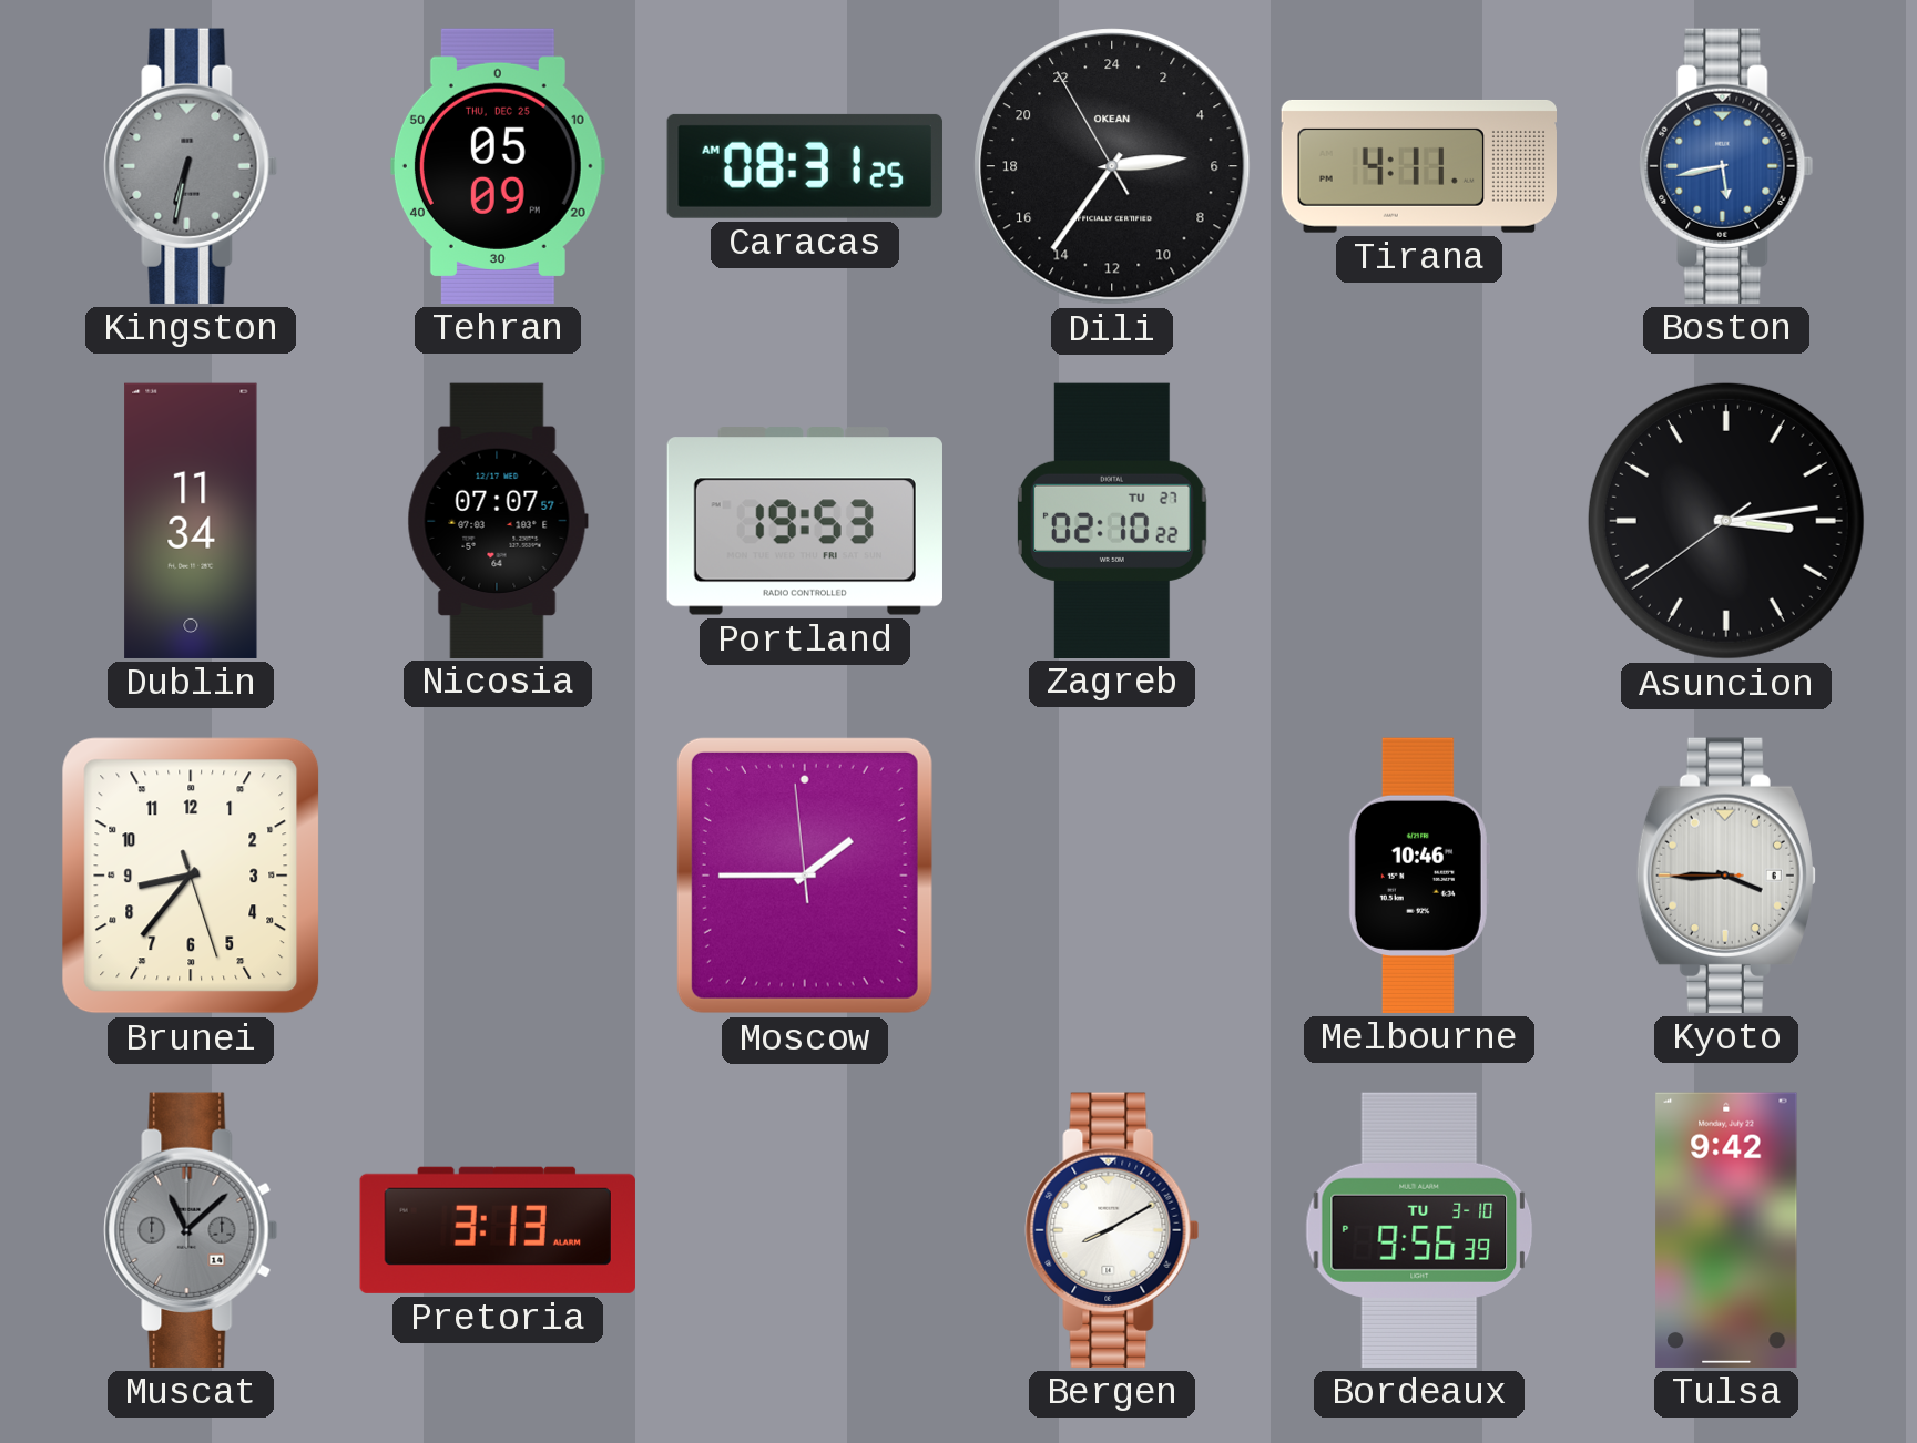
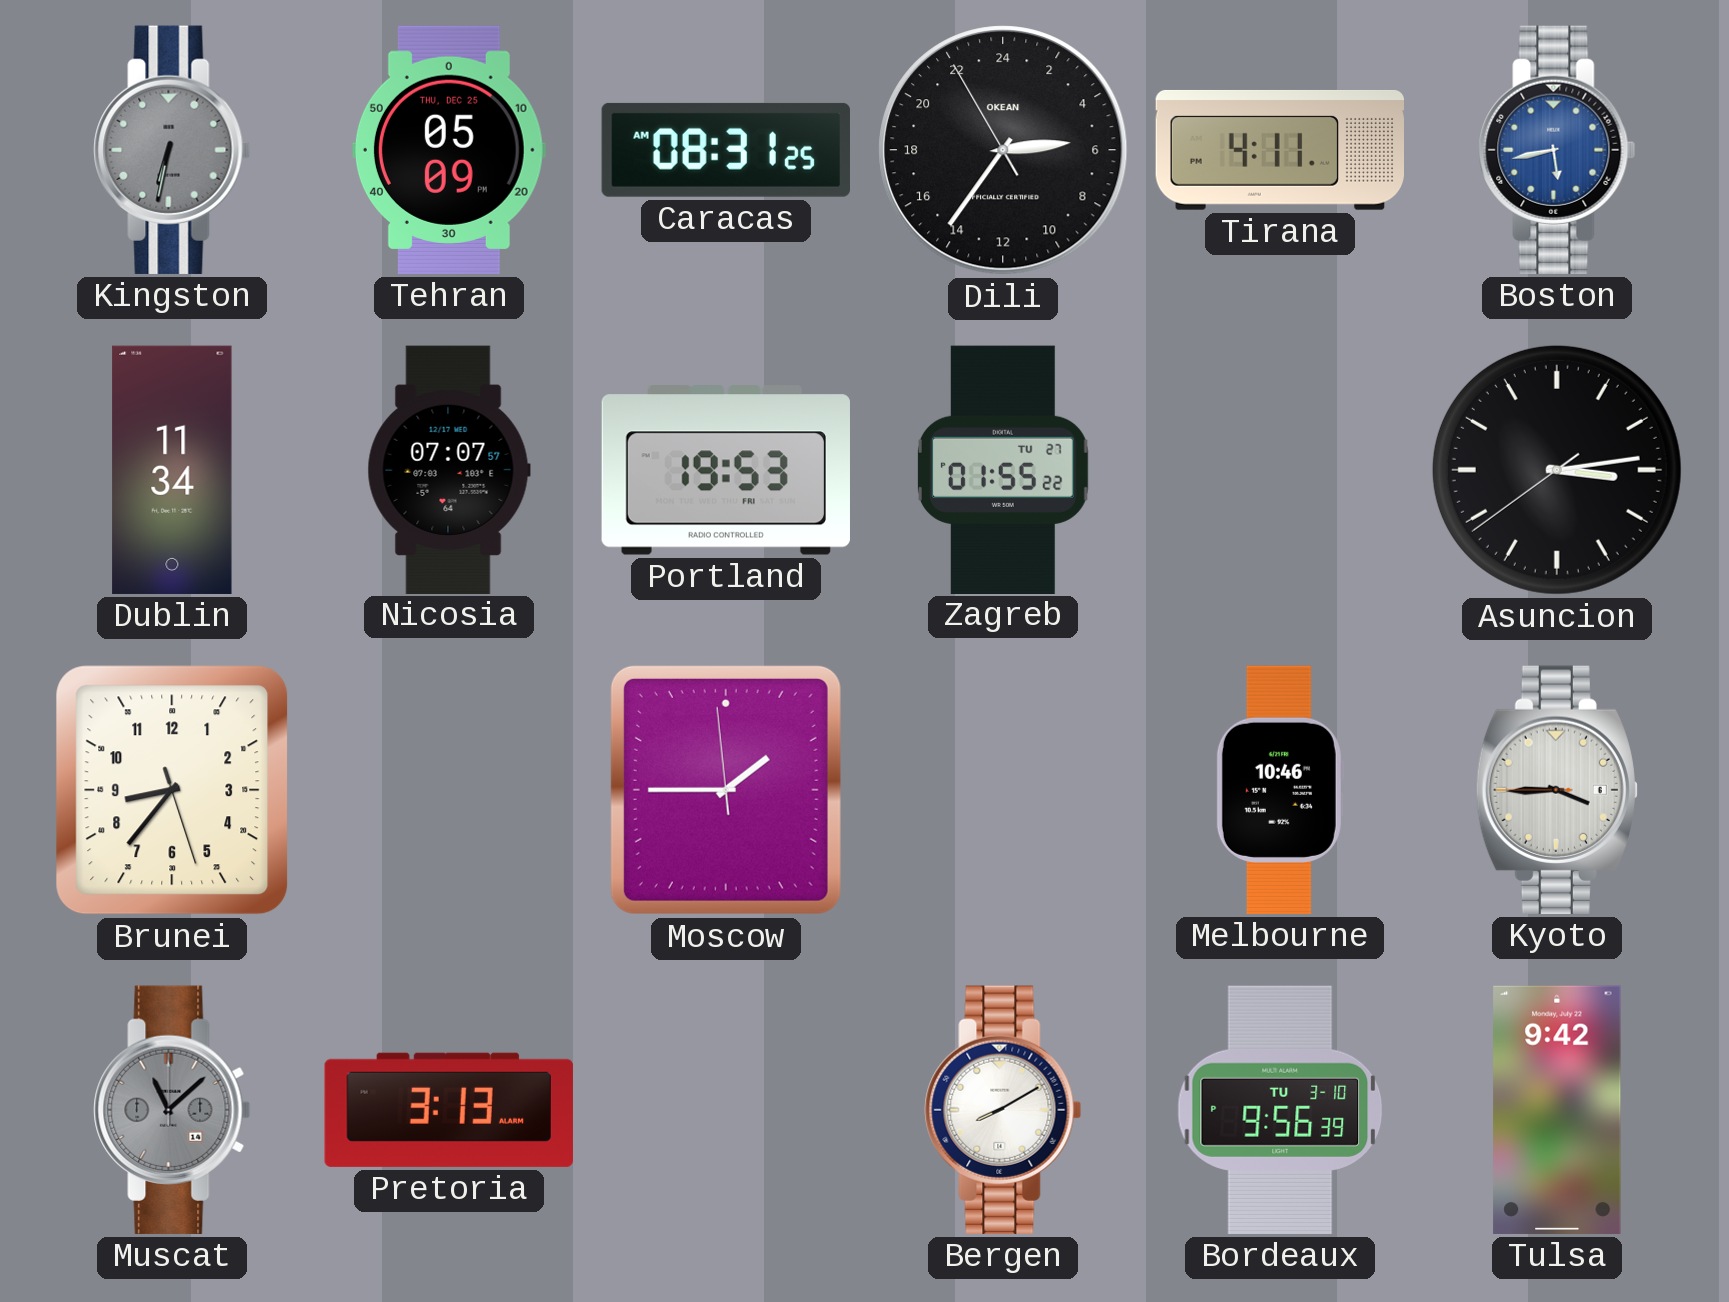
Zagreb: 02:10 -> 01:55 (1004, 469)
